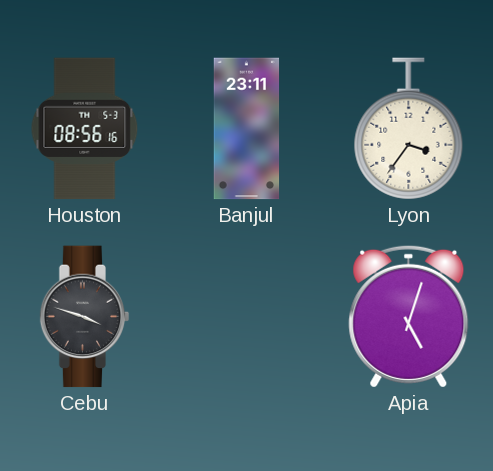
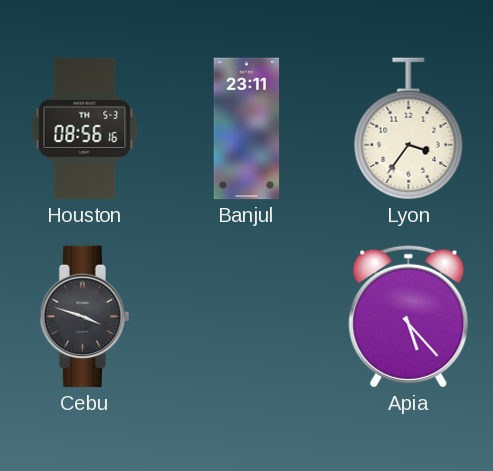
Apia: 5:03 -> 5:23 (409, 316)
